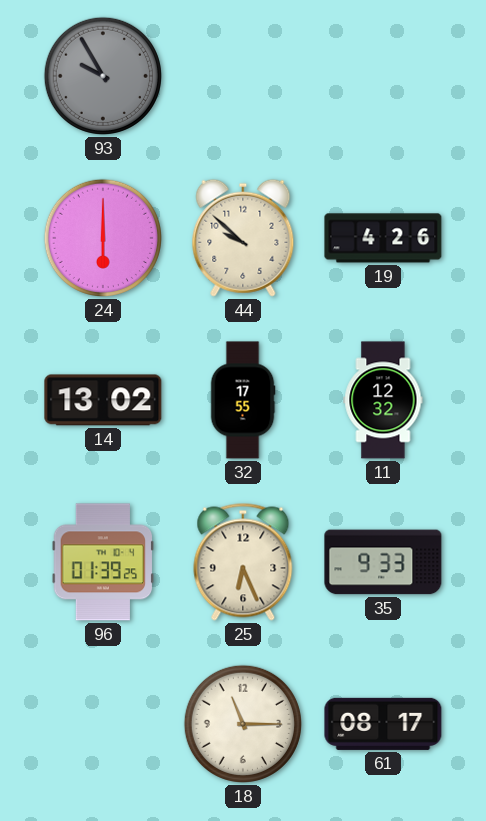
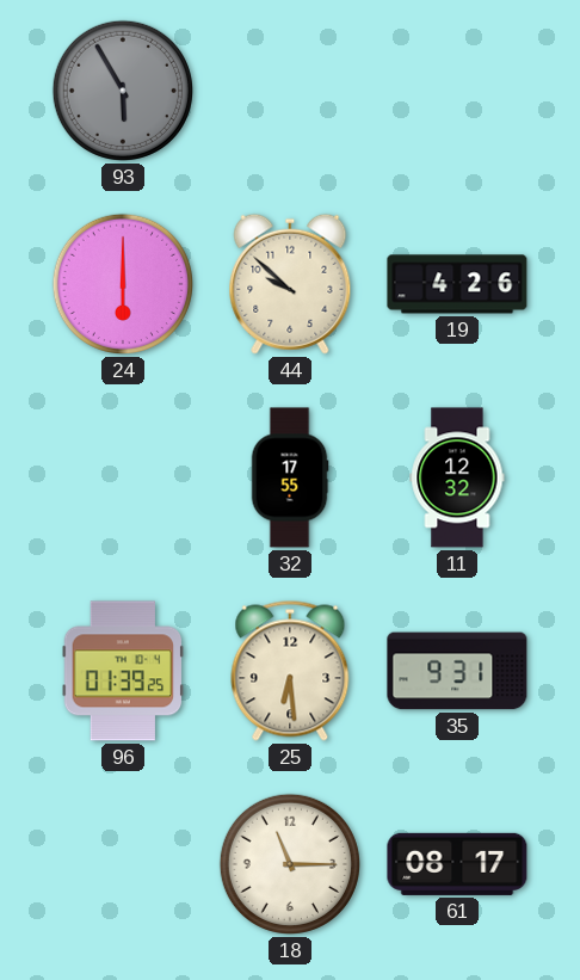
93: 9:55 -> 5:55 (123, 91)
14: 13:02 -> none (103, 400)
25: 6:26 -> 6:29 (290, 671)
35: 9:33 -> 9:31 (457, 671)
